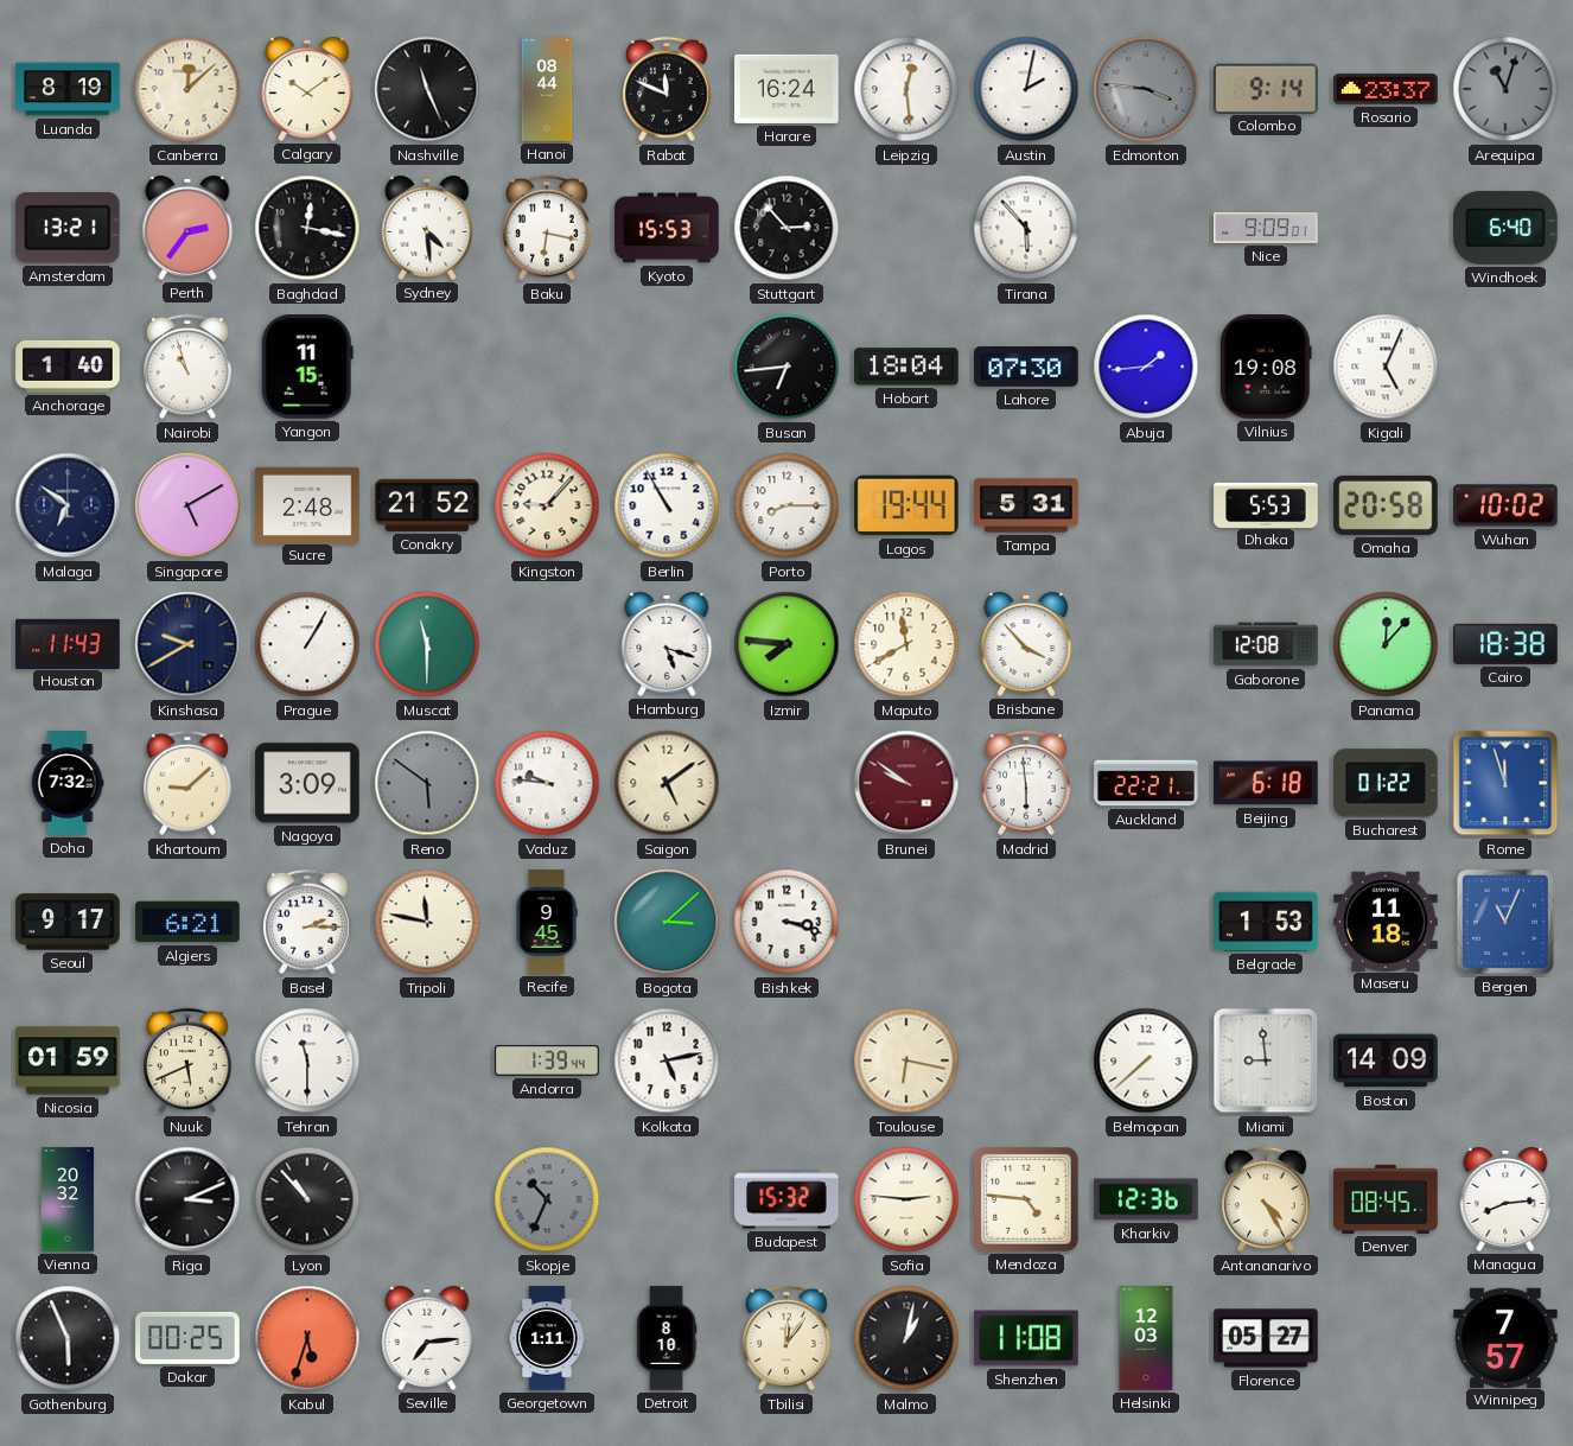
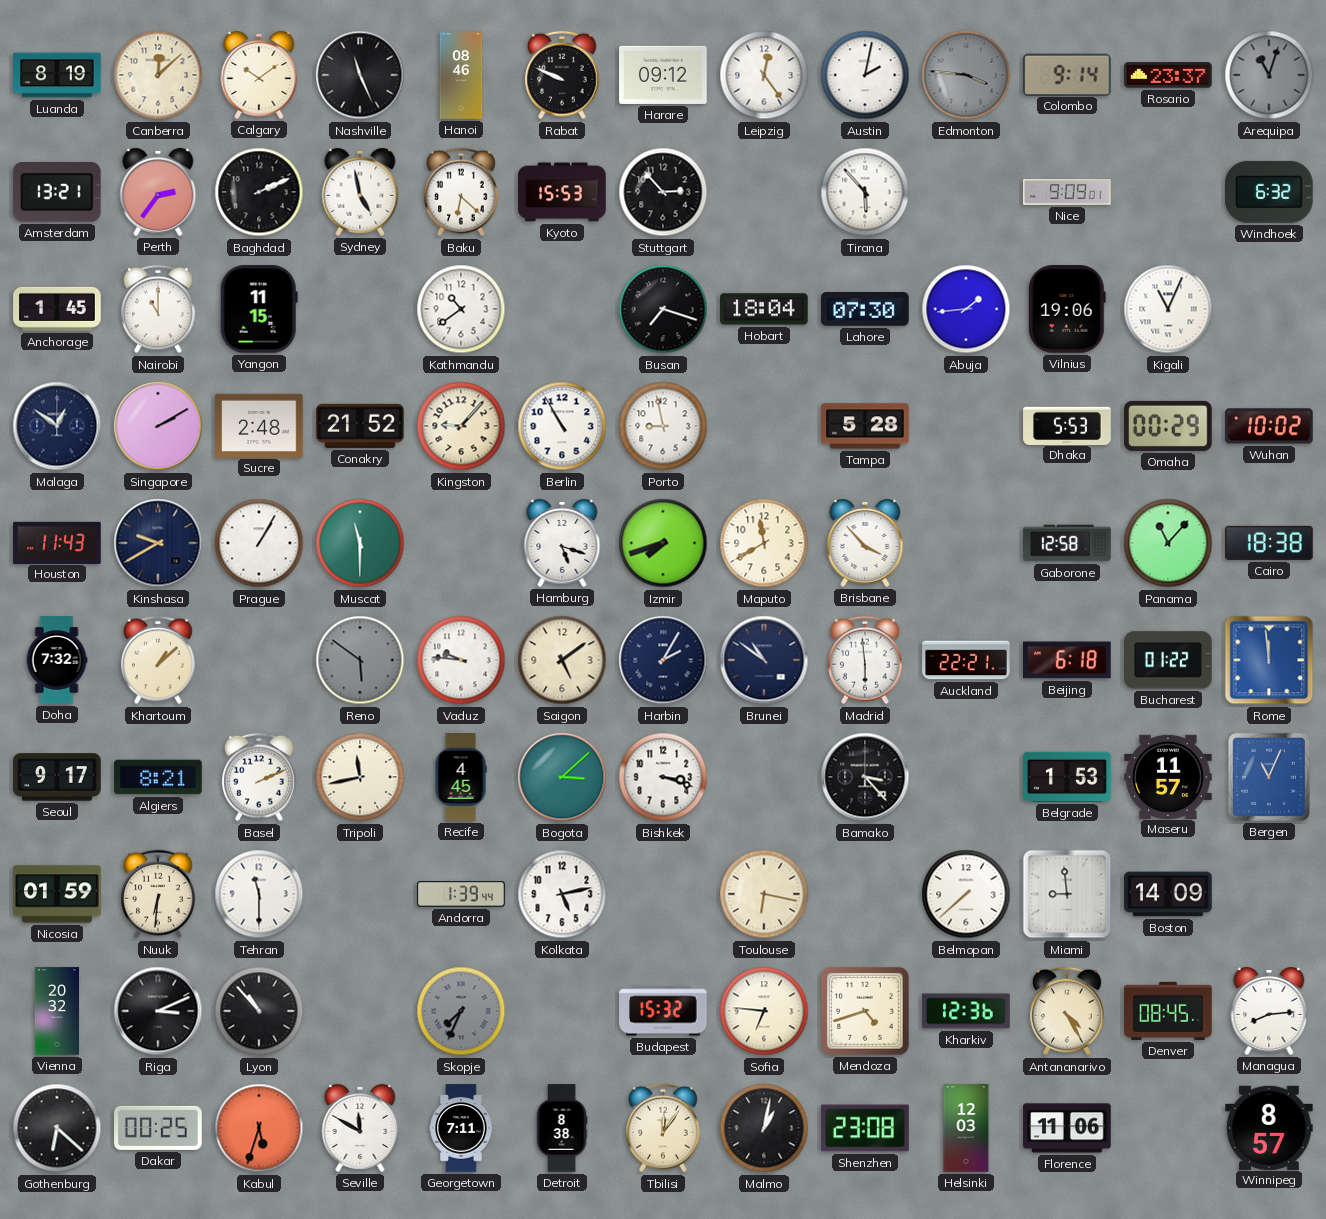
Hanoi: 08:44 -> 08:46 (461, 75)
Rabat: 11:49 -> 9:49 (563, 75)
Harare: 16:24 -> 09:12 (663, 75)
Leipzig: 12:29 -> 12:24 (764, 75)
Baghdad: 12:17 -> 2:11 (259, 192)
Sydney: 4:29 -> 4:58 (360, 192)
Baku: 6:17 -> 6:22 (462, 192)
Windhoek: 6:40 -> 6:32 (1270, 192)
Anchorage: 1:40 -> 1:45 (57, 309)
Nairobi: 10:57 -> 11:00 (159, 309)
Kathmandu: none -> 10:39 (461, 309)
Busan: 6:44 -> 7:18 (663, 309)
Vilnius: 19:08 -> 19:06 (1067, 309)
Kigali: 5:04 -> 11:04 (1168, 309)
Malaga: 6:51 -> 12:51 (57, 426)
Singapore: 5:10 -> 2:10 (158, 426)
Porto: 8:15 -> 8:58 (663, 426)
Lagos: 19:44 -> none (906, 505)
Tampa: 5:31 -> 5:28 (865, 426)
Omaha: 20:58 -> 00:29 (1168, 426)
Izmir: 7:46 -> 7:42 (663, 543)
Gaborone: 12:08 -> 12:58 (1067, 543)
Panama: 12:07 -> 11:07 (1168, 543)
Khartoum: 9:08 -> 1:08 (159, 660)
Nagoya: 3:09 -> none (307, 783)
Harbin: none -> 2:05 (663, 660)
Brunei: 9:51 -> 10:51 (764, 660)
Brunei dial: burgundy -> navy (764, 660)
Rome: 11:57 -> 11:59 (1269, 660)
Algiers: 6:21 -> 8:21 (158, 777)
Basel: 2:15 -> 2:11 (260, 777)
Tripoli: 11:47 -> 11:43 (360, 777)
Recife: 9:45 -> 4:45 (461, 777)
Bamako: none -> 3:23 (865, 777)
Maseru: 11:18 -> 11:57 (1168, 776)
Nuuk: 5:41 -> 6:31 (159, 894)
Skopje: 10:34 -> 7:34 (461, 1011)
Sofia: 2:46 -> 6:46 (764, 1011)
Mendoza: 4:46 -> 4:42 (866, 1012)
Gothenburg: 5:56 -> 6:22 (57, 1128)
Seville: 7:14 -> 11:50 (360, 1128)
Georgetown: 1:11 -> 7:11 (461, 1128)
Detroit: 8:10 -> 8:38 (562, 1128)
Shenzhen: 11:08 -> 23:08 (865, 1128)
Florence: 05:27 -> 11:06 (1067, 1128)
Winnipeg: 7:57 -> 8:57 (1269, 1127)
